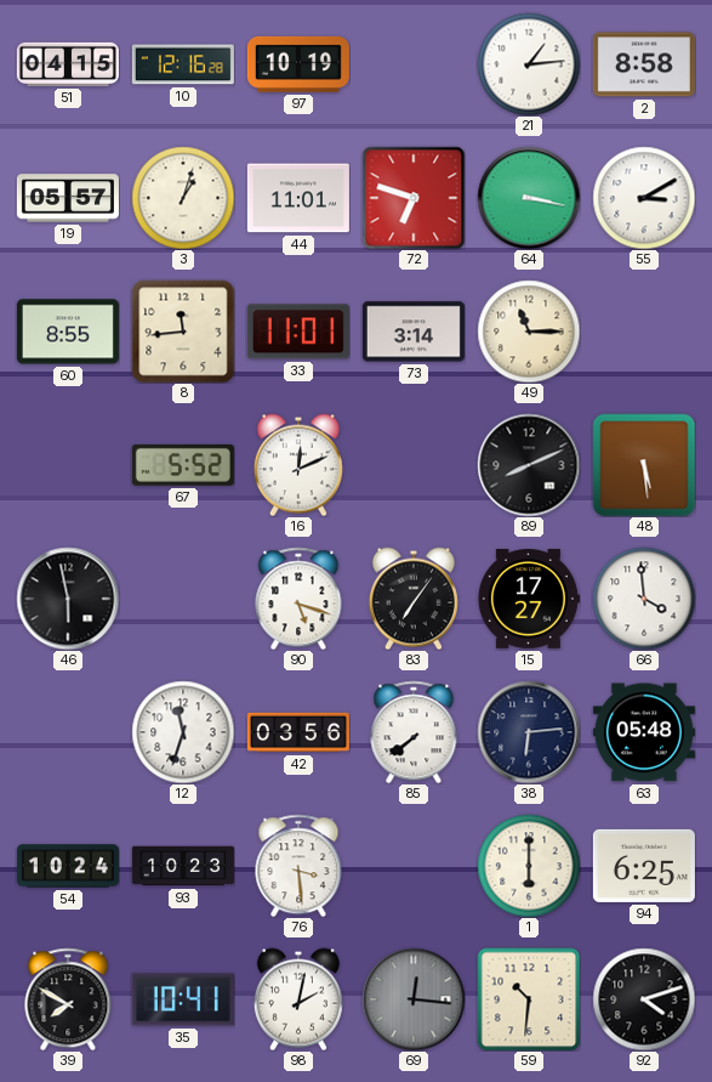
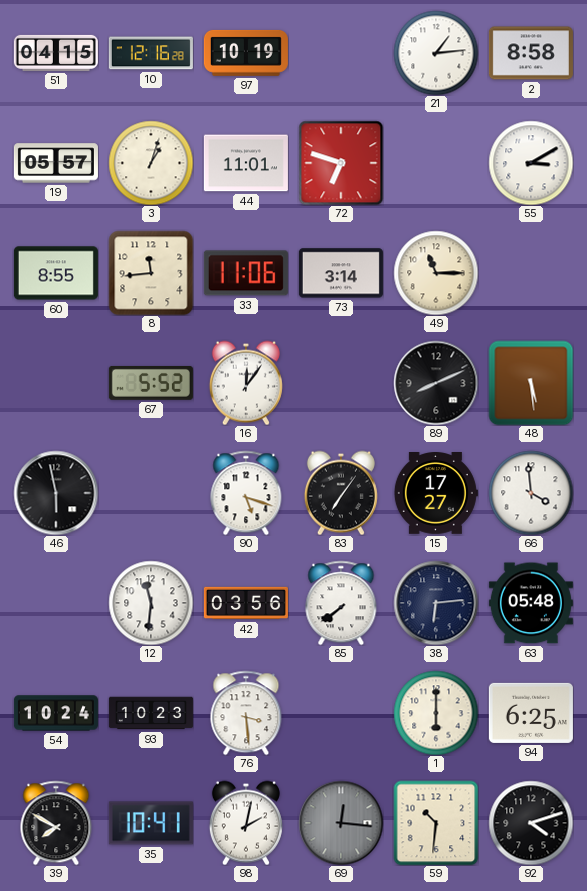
64: 3:17 -> none (529, 198)
33: 11:01 -> 11:06 (246, 273)
16: 12:11 -> 12:06 (246, 383)
12: 11:33 -> 11:31 (151, 603)
